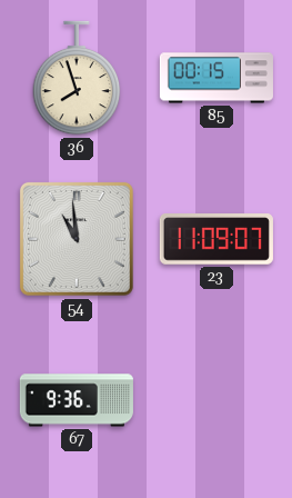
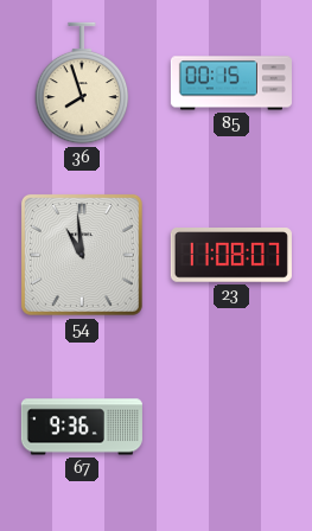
23: 11:09 -> 11:08 (231, 255)
